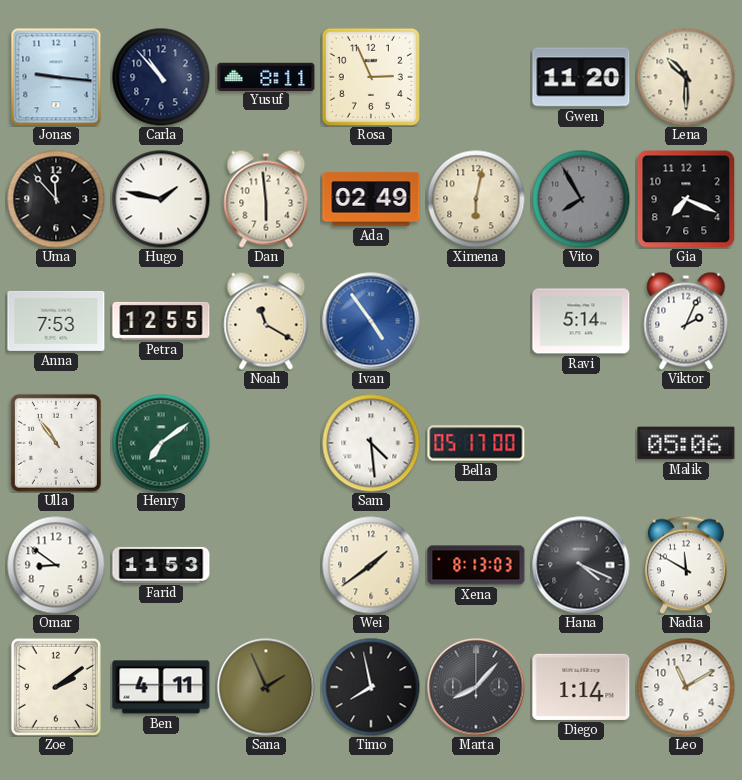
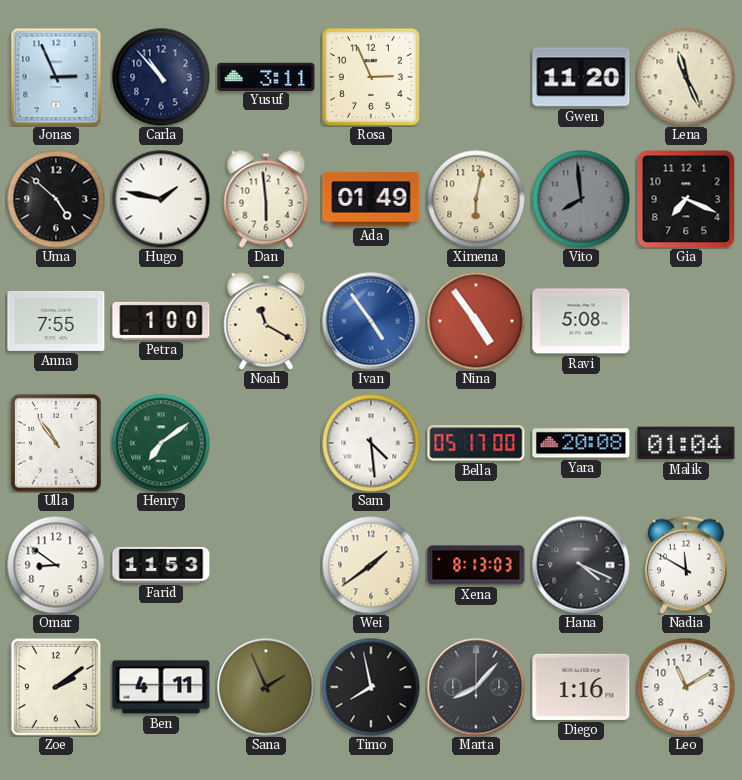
Jonas: 9:16 -> 2:56 (56, 77)
Yusuf: 8:11 -> 3:11 (266, 76)
Lena: 10:30 -> 11:26 (686, 77)
Uma: 11:53 -> 4:52 (56, 199)
Ada: 02:49 -> 01:49 (371, 199)
Vito: 7:55 -> 7:59 (581, 199)
Anna: 7:53 -> 7:55 (56, 321)
Petra: 12:55 -> 1:00 (161, 321)
Nina: none -> 4:54 (476, 321)
Ravi: 5:14 -> 5:08 (581, 321)
Viktor: 2:04 -> none (686, 321)
Yara: none -> 20:08 (581, 443)
Malik: 05:06 -> 01:04 (686, 443)
Diego: 1:14 -> 1:16 (581, 687)
